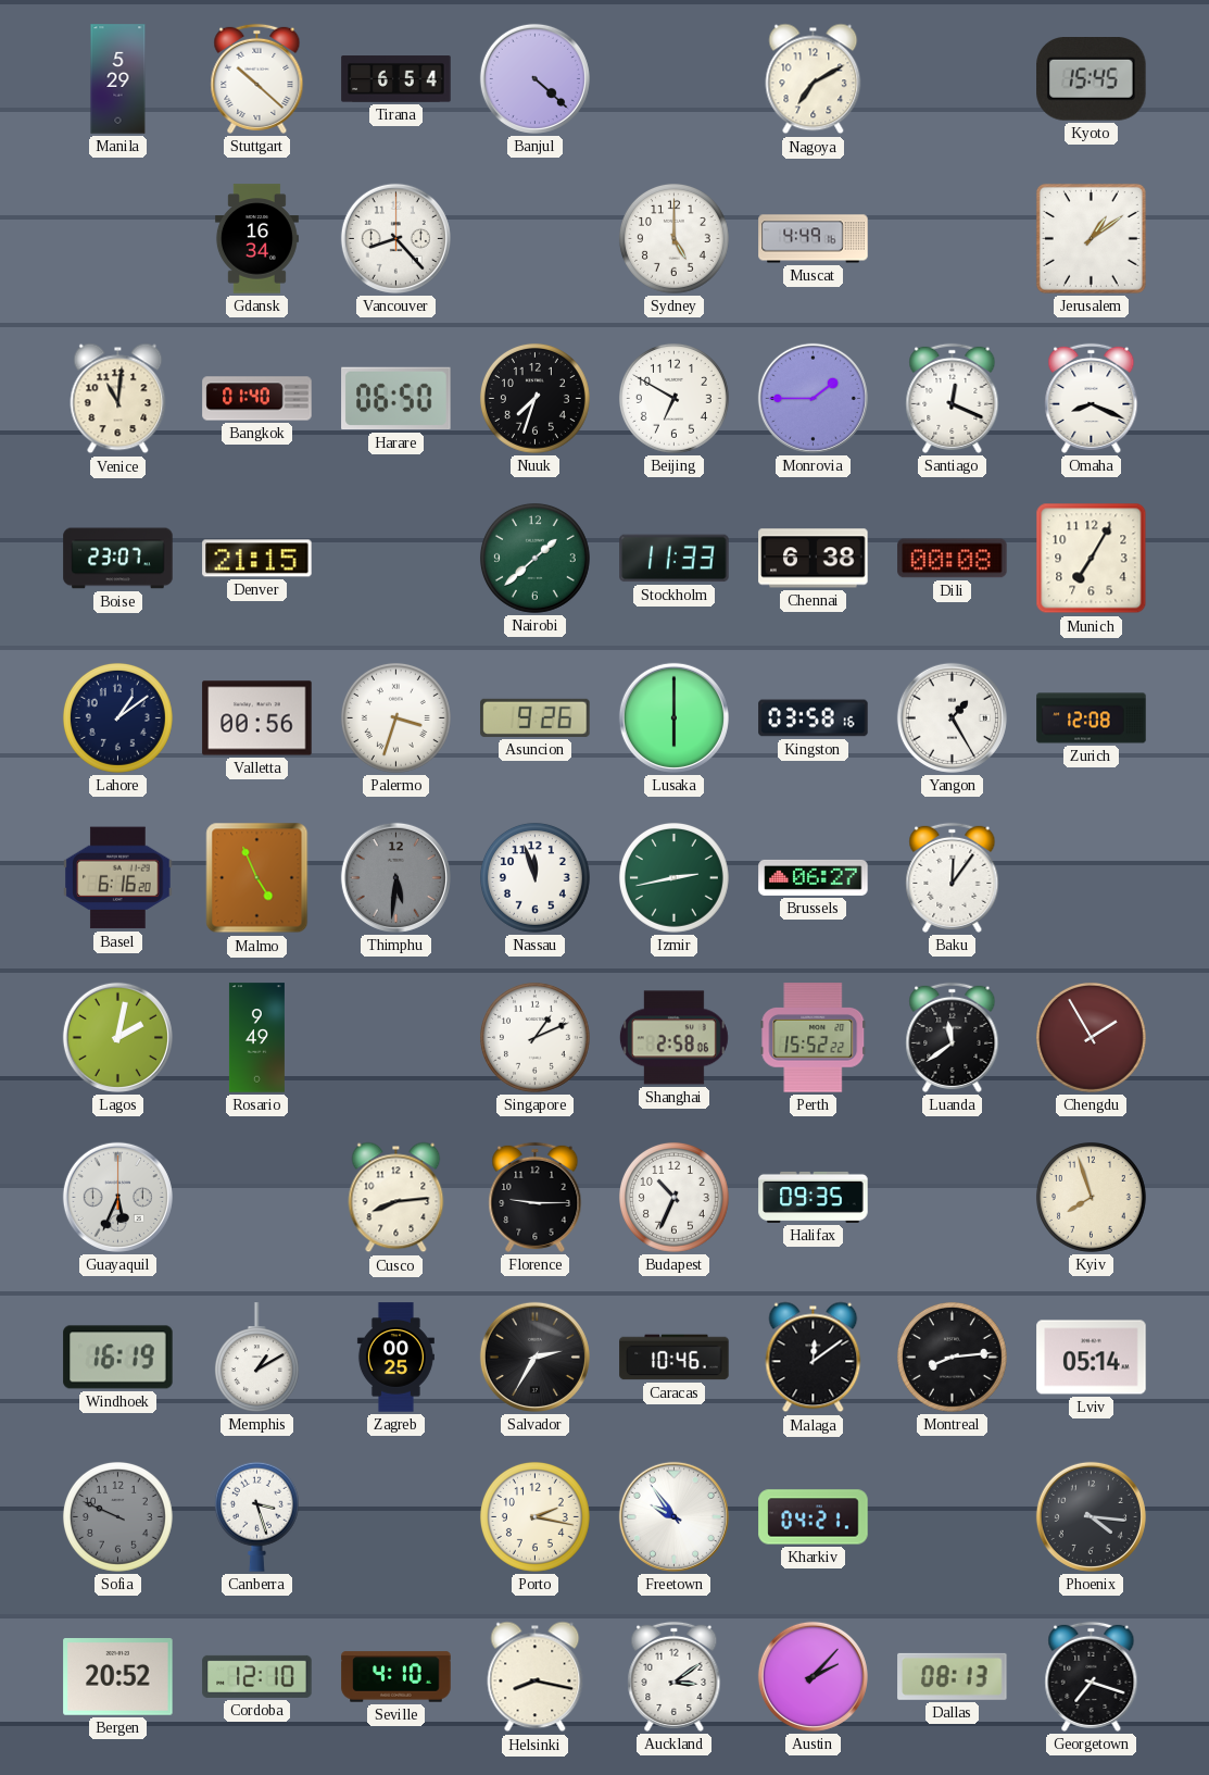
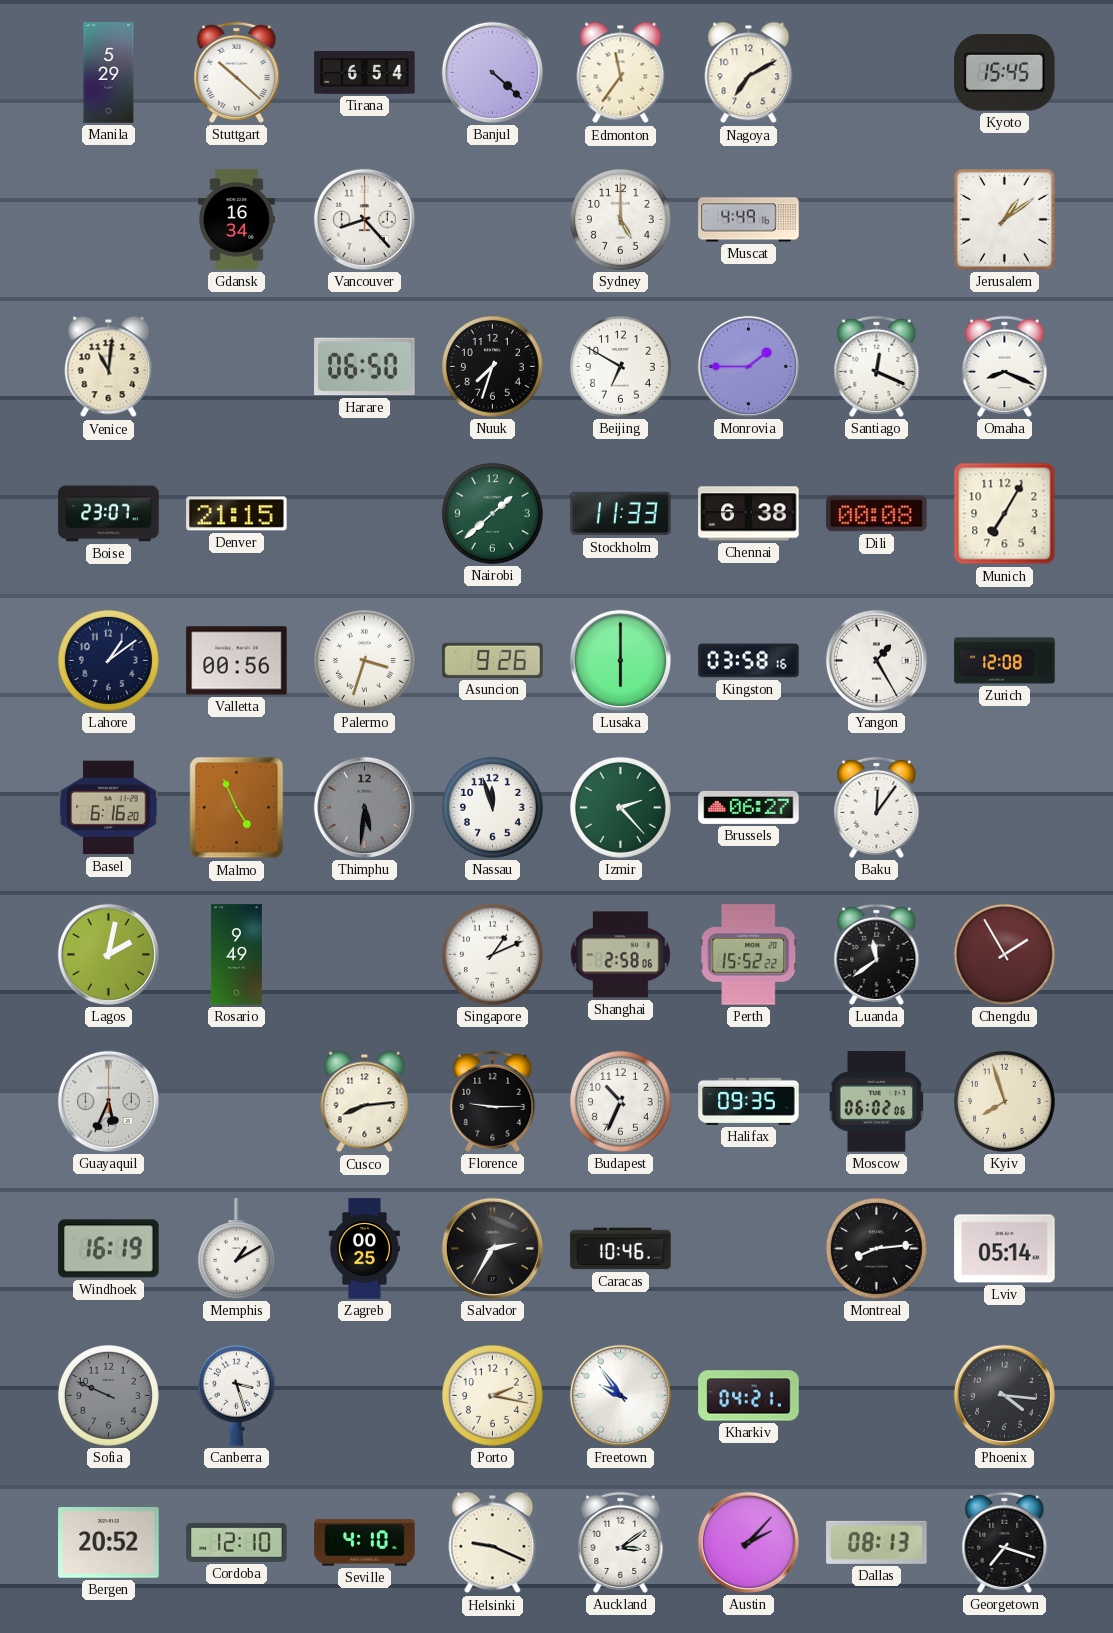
Edmonton: none -> 11:36 (621, 73)
Bangkok: 01:40 -> none (257, 399)
Izmir: 2:43 -> 2:23 (620, 807)
Moscow: none -> 06:02 (877, 1102)
Malaga: 12:09 -> none (814, 1358)
Helsinki: 8:17 -> 9:19 (493, 1543)
